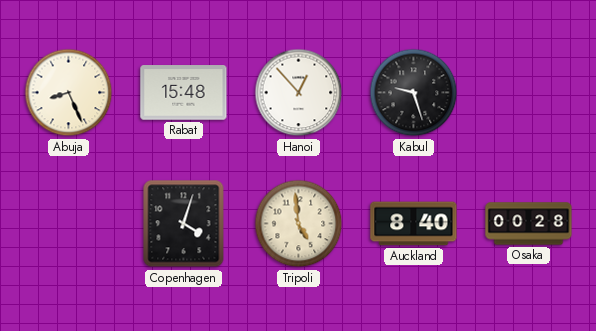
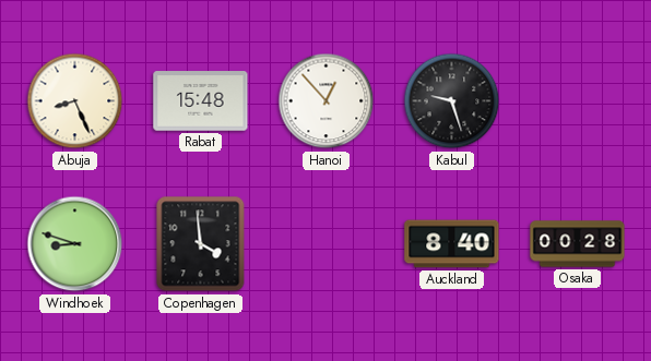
Windhoek: none -> 8:48 (75, 244)
Copenhagen: 4:03 -> 3:59 (201, 244)
Tripoli: 4:59 -> none (299, 224)
